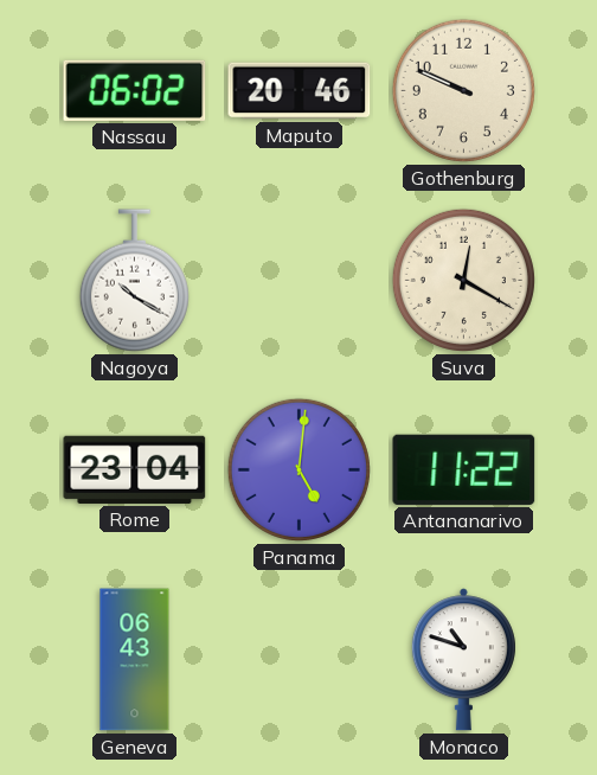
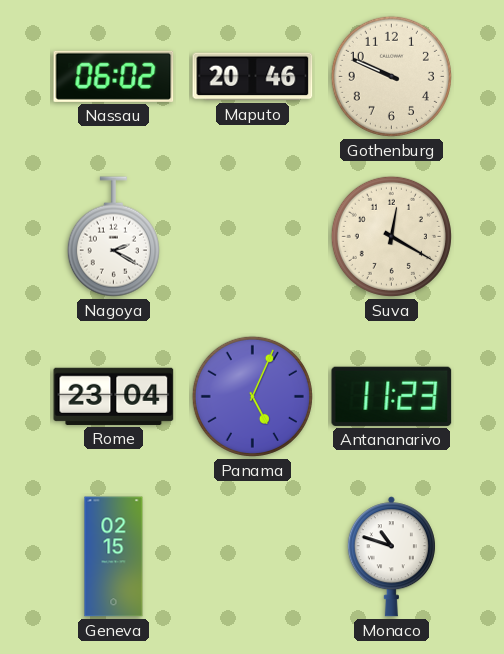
Nagoya: 10:20 -> 2:20 (113, 237)
Panama: 5:01 -> 5:04 (252, 396)
Antananarivo: 11:22 -> 11:23 (392, 396)
Geneva: 06:43 -> 02:15 (114, 557)
